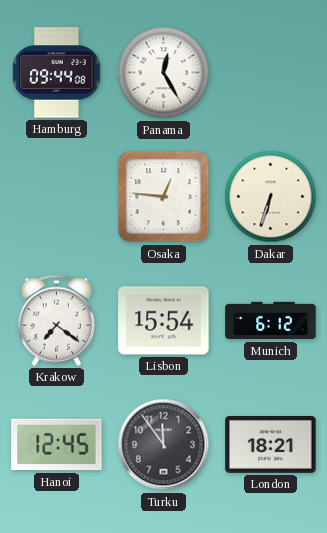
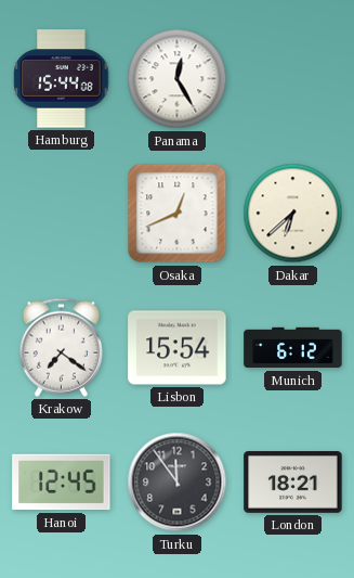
Hamburg: 09:44 -> 15:44 (62, 79)
Osaka: 12:46 -> 12:41 (178, 214)
Dakar: 6:33 -> 6:38 (293, 214)
